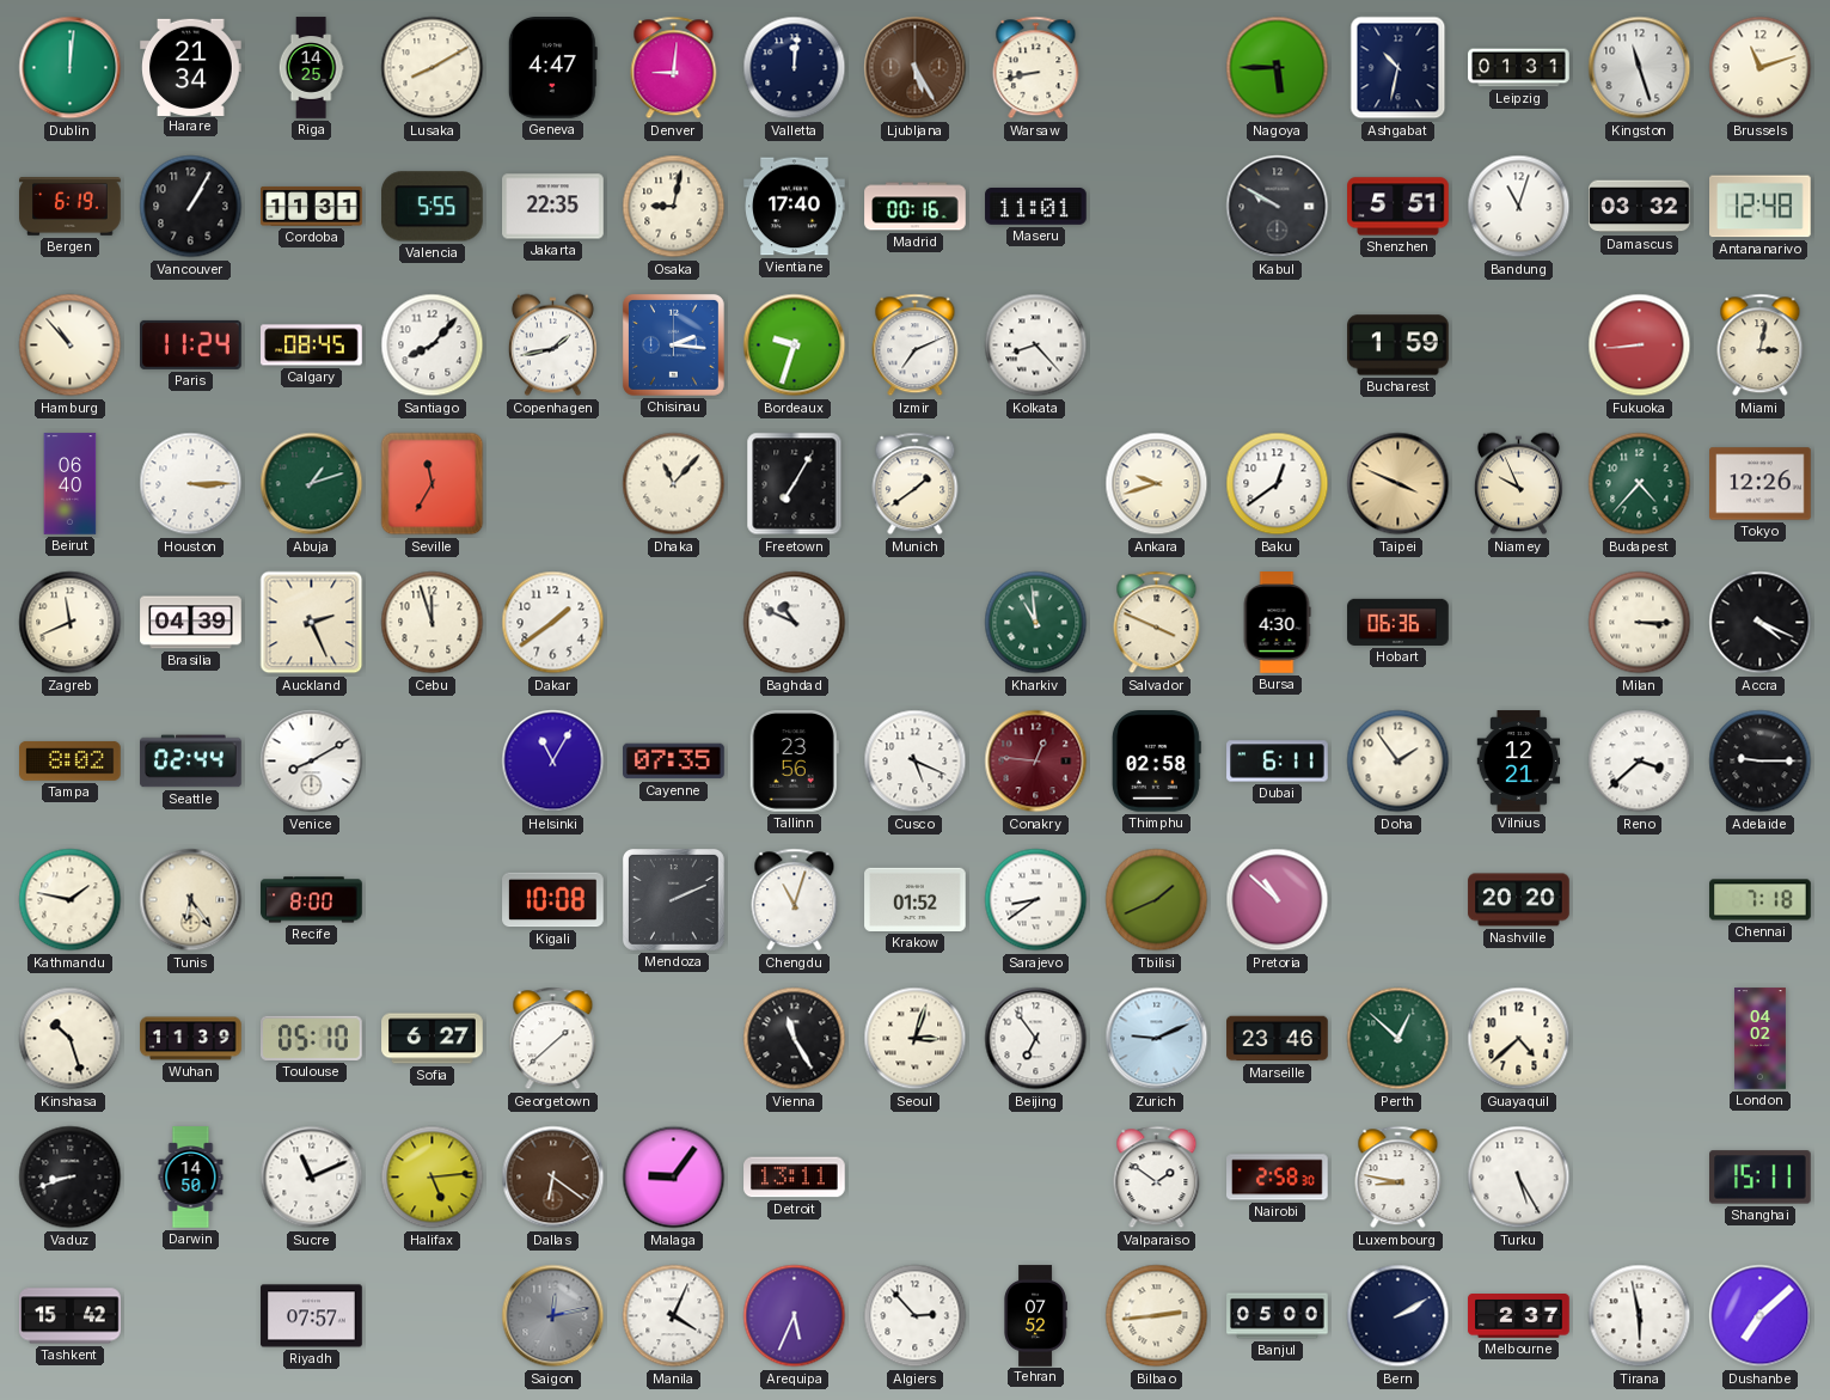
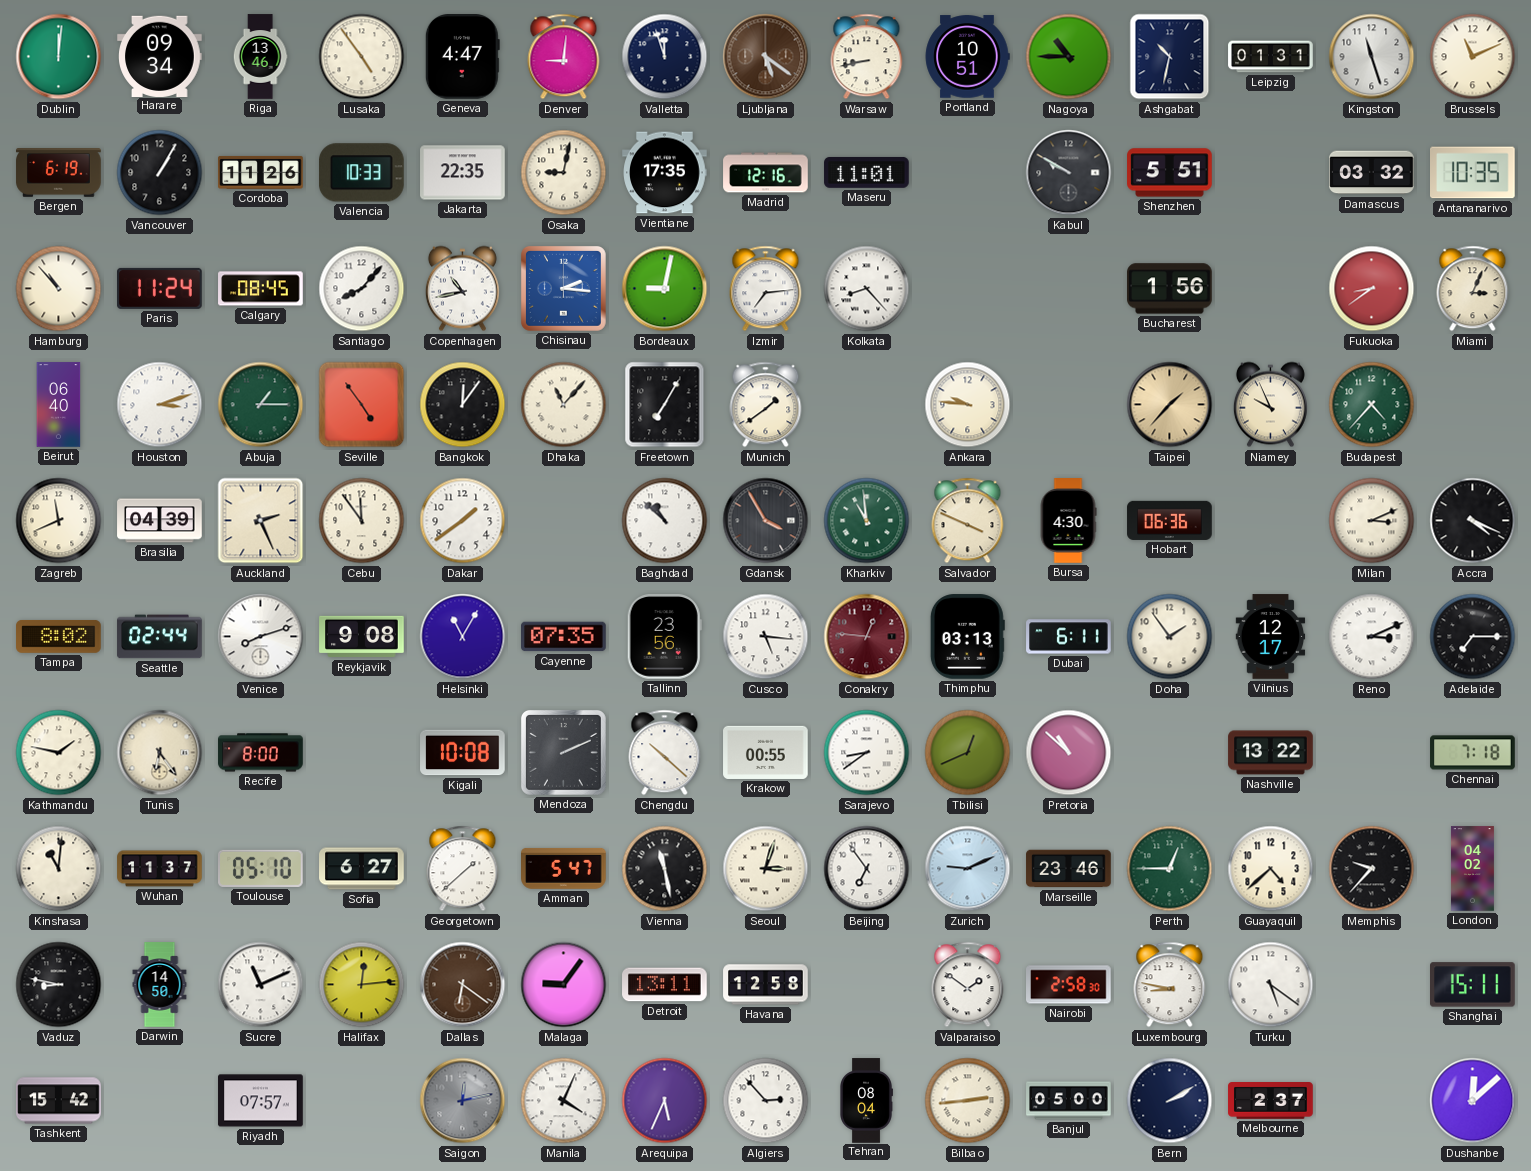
Harare: 21:34 -> 09:34 (160, 56)
Riga: 14:25 -> 13:46 (260, 57)
Lusaka: 8:10 -> 4:54 (362, 57)
Valletta: 12:01 -> 11:57 (665, 57)
Ljubljana: 5:25 -> 5:21 (766, 57)
Portland: none -> 10:51 (967, 57)
Nagoya: 5:45 -> 10:45 (1069, 57)
Brussels: 11:12 -> 11:11 (1473, 57)
Cordoba: 11:31 -> 11:26 (261, 172)
Valencia: 5:55 -> 10:33 (362, 173)
Vientiane: 17:40 -> 17:35 (665, 173)
Madrid: 00:16 -> 12:16 (766, 173)
Bandung: 11:03 -> none (1519, 207)
Antananarivo: 12:48 -> 10:35 (1473, 173)
Copenhagen: 1:43 -> 10:43 (462, 289)
Bordeaux: 9:33 -> 9:02 (665, 289)
Izmir: 7:11 -> 7:14 (766, 289)
Bucharest: 1:59 -> 1:56 (1170, 289)
Fukuoka: 8:44 -> 8:39 (1372, 289)
Miami: 3:02 -> 3:04 (1473, 289)
Houston: 3:15 -> 3:12 (160, 405)
Abuja: 1:12 -> 1:15 (261, 405)
Seville: 11:35 -> 4:54 (362, 405)
Bangkok: none -> 12:06 (463, 405)
Ankara: 9:42 -> 9:46 (968, 405)
Baku: 12:39 -> none (1278, 484)
Taipei: 3:49 -> 1:37 (1170, 405)
Tokyo: 12:26 -> none (1761, 484)
Cebu: 11:57 -> 11:54 (362, 521)
Baghdad: 10:49 -> 10:52 (665, 521)
Gdansk: none -> 3:55 (766, 521)
Milan: 3:15 -> 3:11 (1372, 521)
Venice: 8:10 -> 8:12 (261, 637)
Reykjavik: none -> 9:08 (362, 637)
Cusco: 5:19 -> 5:16 (766, 637)
Thimphu: 02:58 -> 03:13 (967, 637)
Vilnius: 12:21 -> 12:17 (1271, 637)
Reno: 3:38 -> 3:11 (1372, 637)
Adelaide: 9:15 -> 7:15 (1473, 637)
Chengdu: 11:03 -> 10:22 (665, 753)
Krakow: 01:52 -> 00:55 (766, 752)
Tbilisi: 1:41 -> 12:41 (968, 753)
Nashville: 20:20 -> 13:22 (1271, 753)
Kinshasa: 10:27 -> 11:01 (59, 869)
Wuhan: 11:39 -> 11:37 (160, 869)
Amman: none -> 5:47 (564, 868)
Vienna: 11:25 -> 11:28 (665, 869)
Perth: 12:52 -> 12:45 (1170, 869)
Memphis: none -> 9:37 (1372, 869)
Vaduz: 8:42 -> 8:47 (59, 985)
Halifax: 5:14 -> 12:14 (362, 985)
Havana: none -> 12:58 (766, 985)
Turku: 5:25 -> 5:21 (1271, 985)
Tehran: 07:52 -> 08:04 (867, 1101)
Tirana: 5:58 -> none (1640, 1316)
Dushanbe: 7:08 -> 12:08 (1473, 1101)
